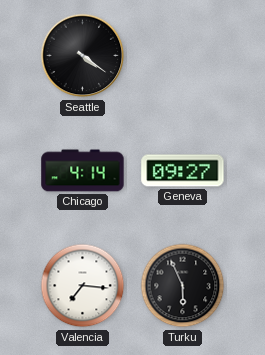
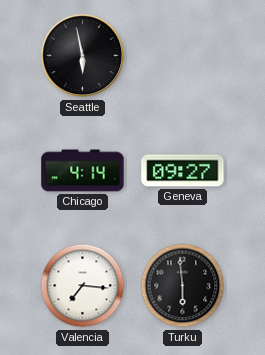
Seattle: 4:21 -> 5:58 (83, 56)
Turku: 5:56 -> 5:59 (183, 286)
